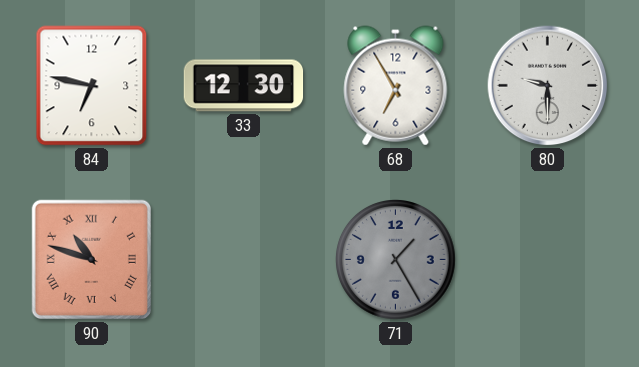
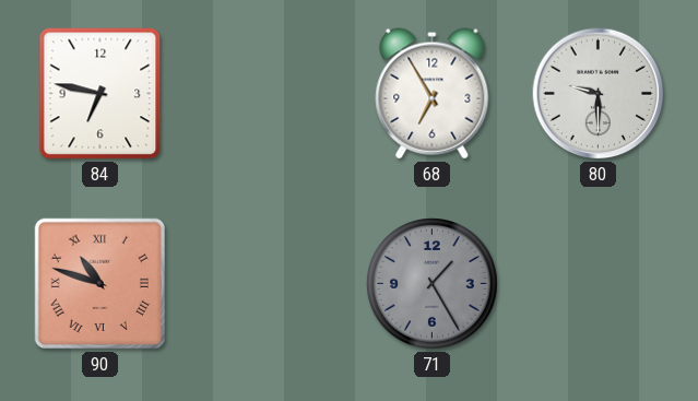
33: 12:30 -> none (244, 86)
